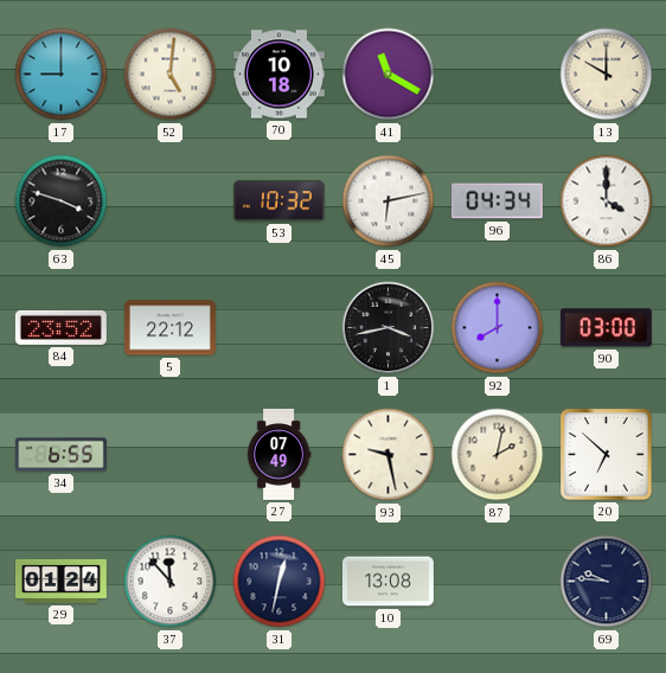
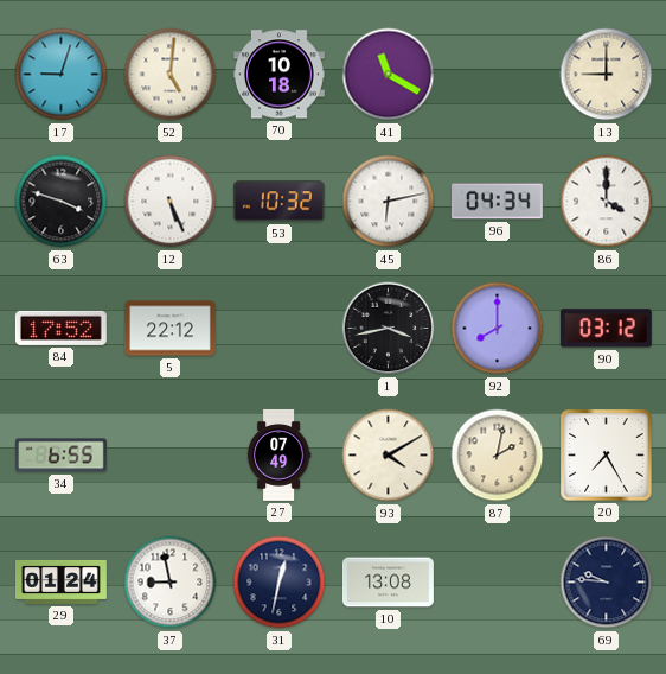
17: 9:00 -> 9:03 (62, 75)
13: 10:00 -> 9:00 (607, 75)
12: none -> 5:26 (171, 202)
84: 23:52 -> 17:52 (60, 328)
90: 03:00 -> 03:12 (606, 329)
93: 9:28 -> 4:10 (389, 456)
20: 6:52 -> 7:25 (607, 456)
37: 11:53 -> 8:58 (171, 583)
